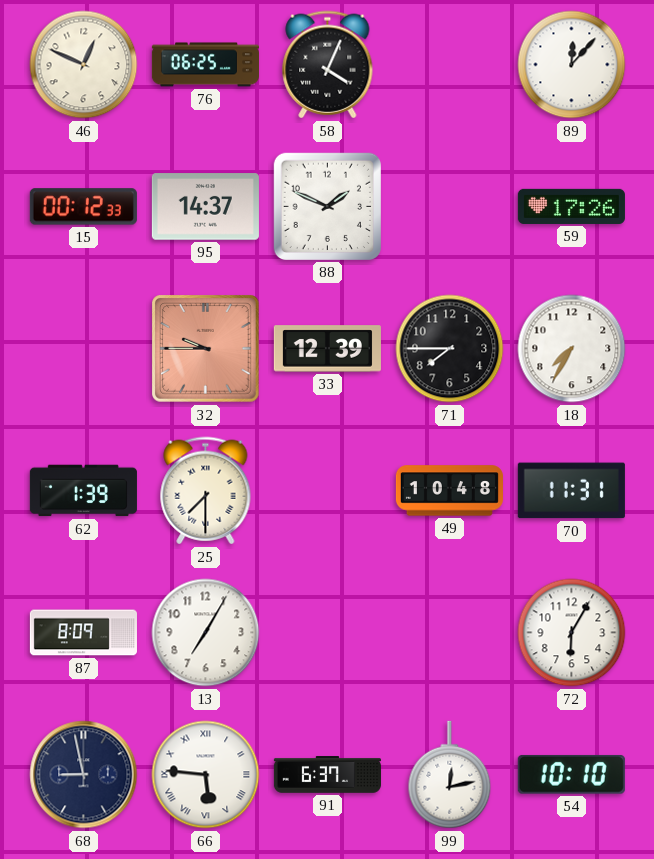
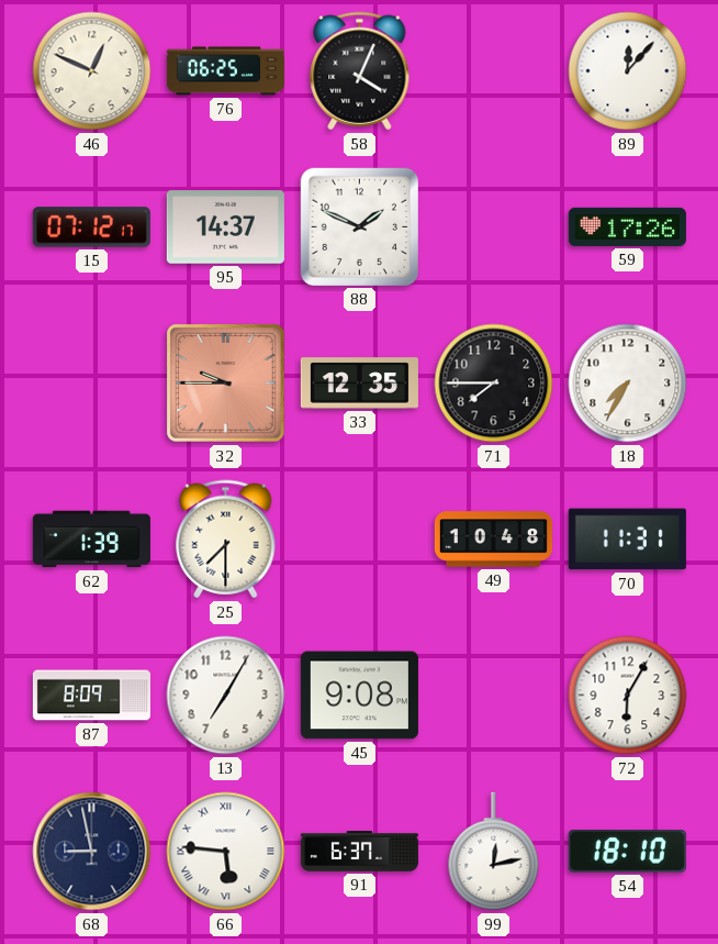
15: 00:12 -> 07:12 (91, 227)
33: 12:39 -> 12:35 (359, 384)
45: none -> 9:08 (359, 696)
54: 10:10 -> 18:10 (627, 852)
